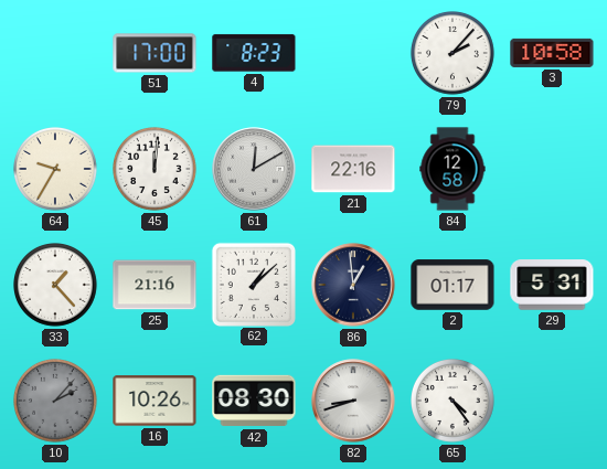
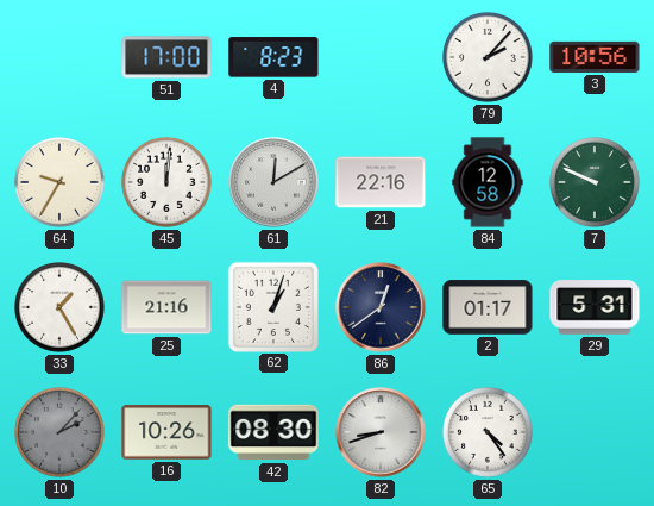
3: 10:58 -> 10:56 (595, 57)
7: none -> 9:49 (596, 183)
33: 1:23 -> 1:25 (61, 308)
62: 1:08 -> 1:03 (272, 306)
86: 12:59 -> 12:39 (381, 307)
